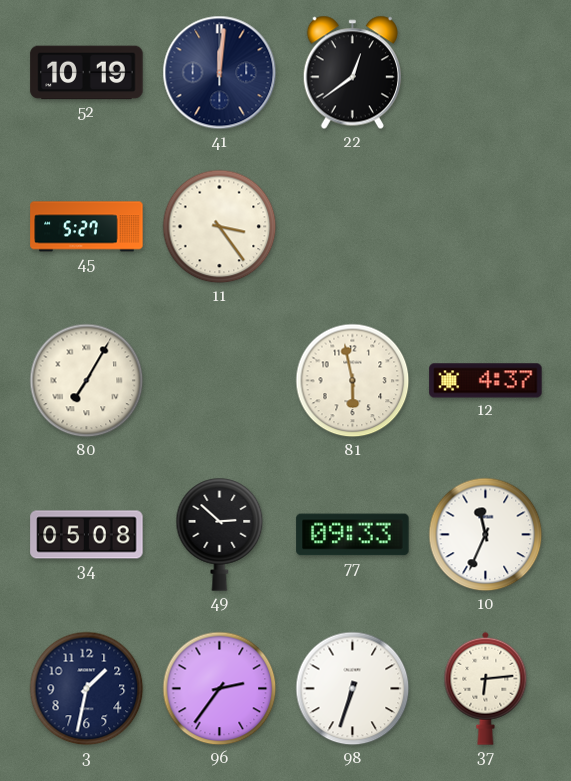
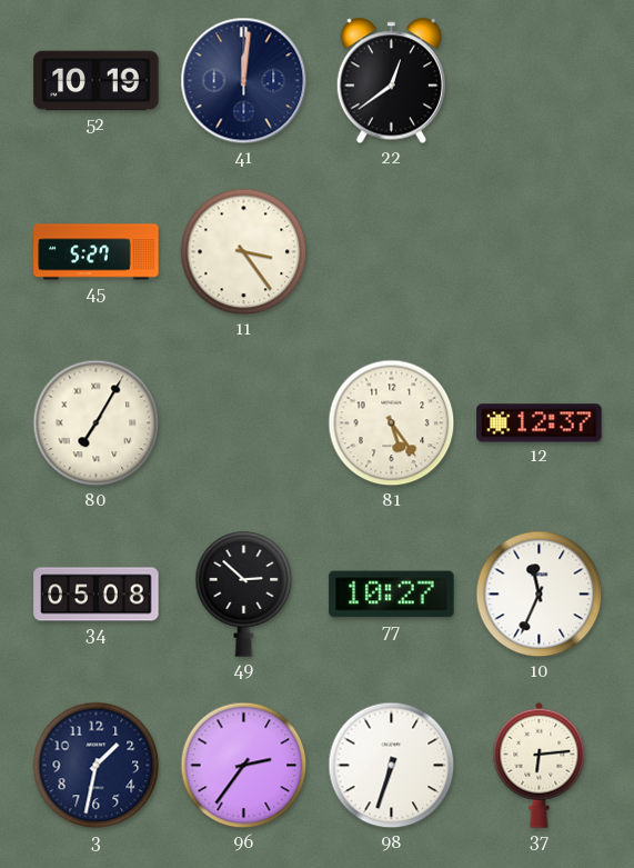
81: 5:58 -> 5:24 (392, 423)
12: 4:37 -> 12:37 (540, 423)
77: 09:33 -> 10:27 (392, 595)
